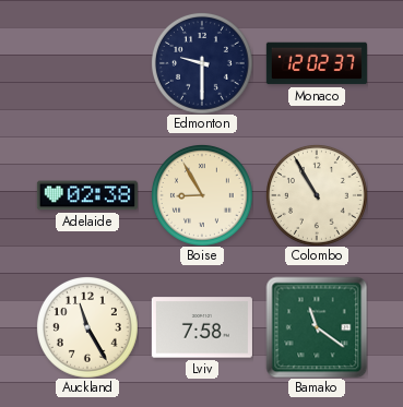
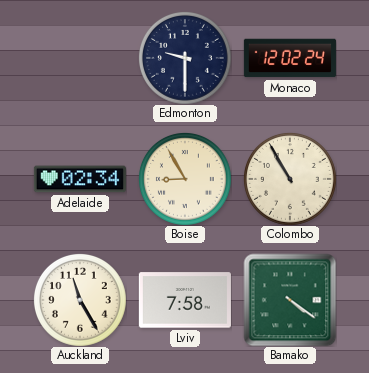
Monaco: 12:02:37 -> 12:02:24 (290, 58)
Adelaide: 02:38 -> 02:34 (80, 179)
Bamako: 11:21 -> 4:21 (290, 300)
